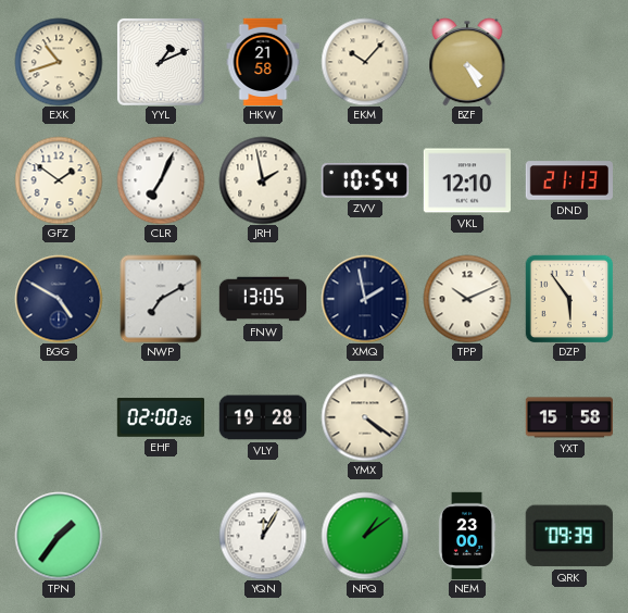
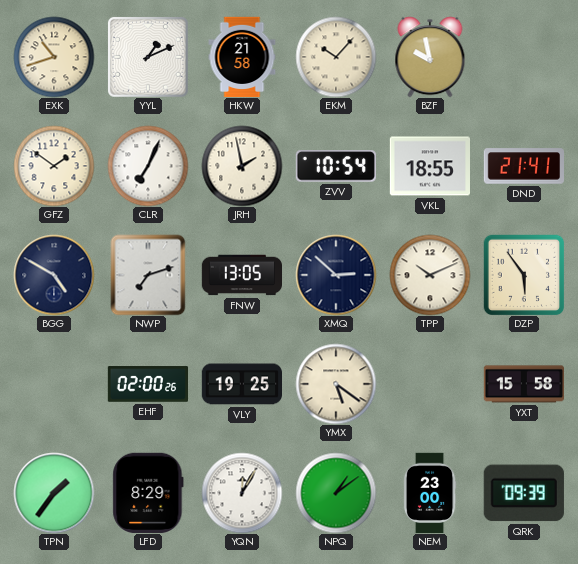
BZF: 4:25 -> 9:58 (430, 57)
VKL: 12:10 -> 18:55 (429, 166)
DND: 21:13 -> 21:41 (523, 166)
NWP: 7:10 -> 7:12 (148, 275)
XMQ: 1:58 -> 2:52 (336, 275)
VLY: 19:28 -> 19:25 (241, 384)
YMX: 4:21 -> 5:21 (336, 384)
LFD: none -> 8:29 (148, 492)
